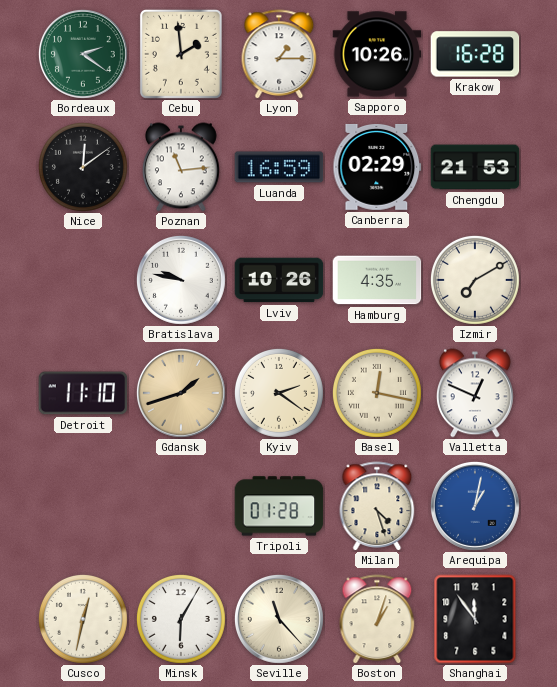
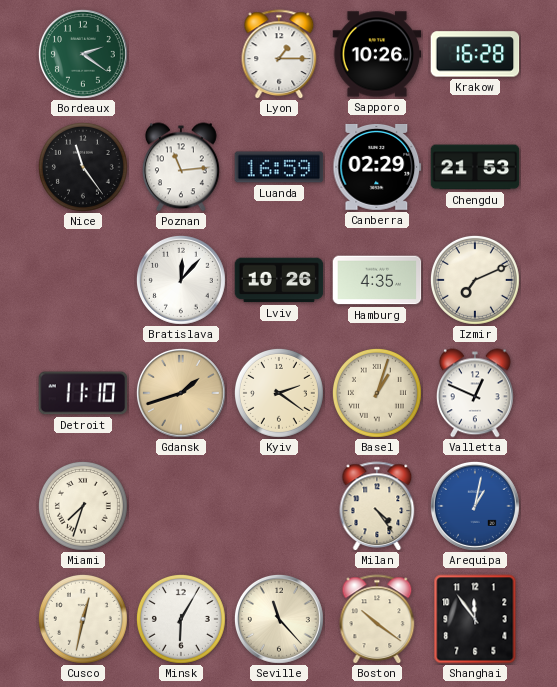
Cebu: 1:59 -> none (181, 54)
Nice: 12:09 -> 11:24 (83, 167)
Bratislava: 9:47 -> 12:07 (181, 280)
Izmir: 7:10 -> 7:11 (475, 280)
Basel: 12:17 -> 1:03 (377, 393)
Miami: none -> 7:33 (83, 506)
Tripoli: 01:28 -> none (279, 506)
Milan: 4:27 -> 4:24 (377, 506)
Boston: 1:03 -> 10:21 (377, 619)
